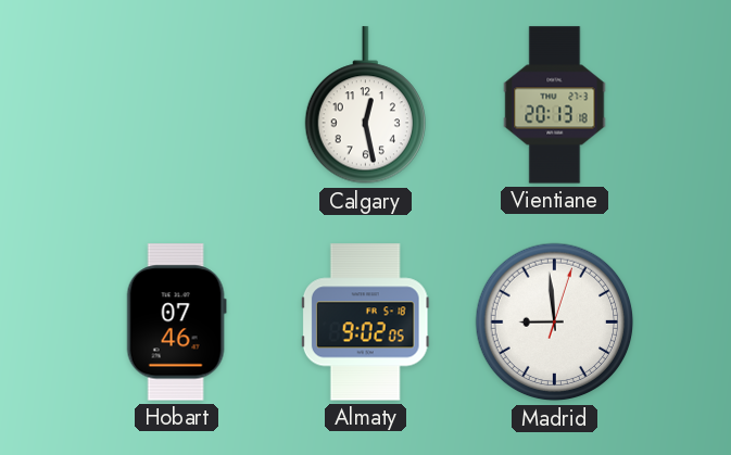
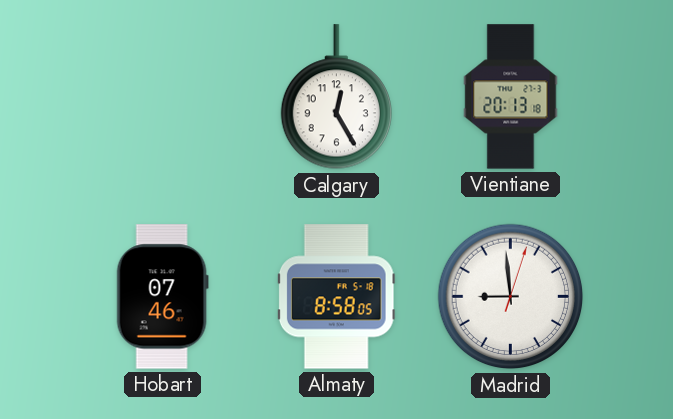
Calgary: 12:28 -> 12:25 (336, 97)
Almaty: 9:02 -> 8:58 (336, 297)
